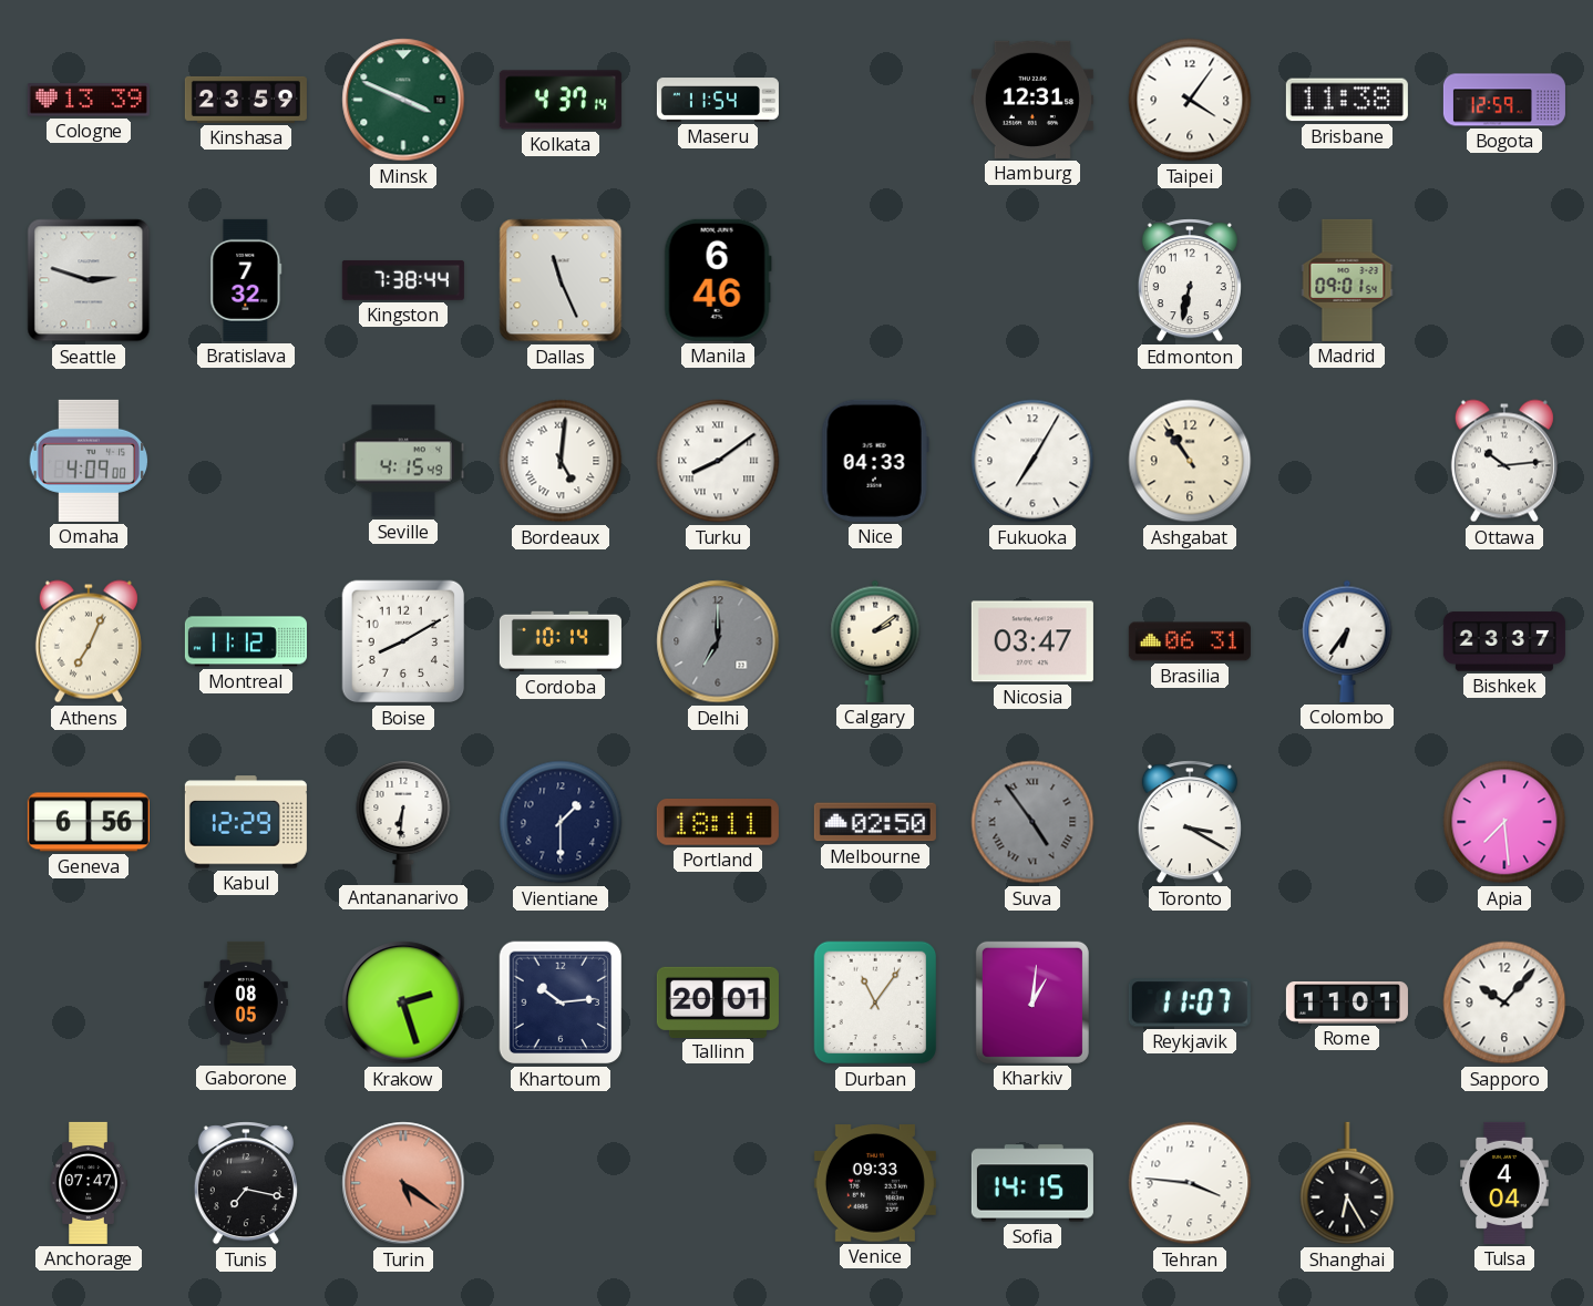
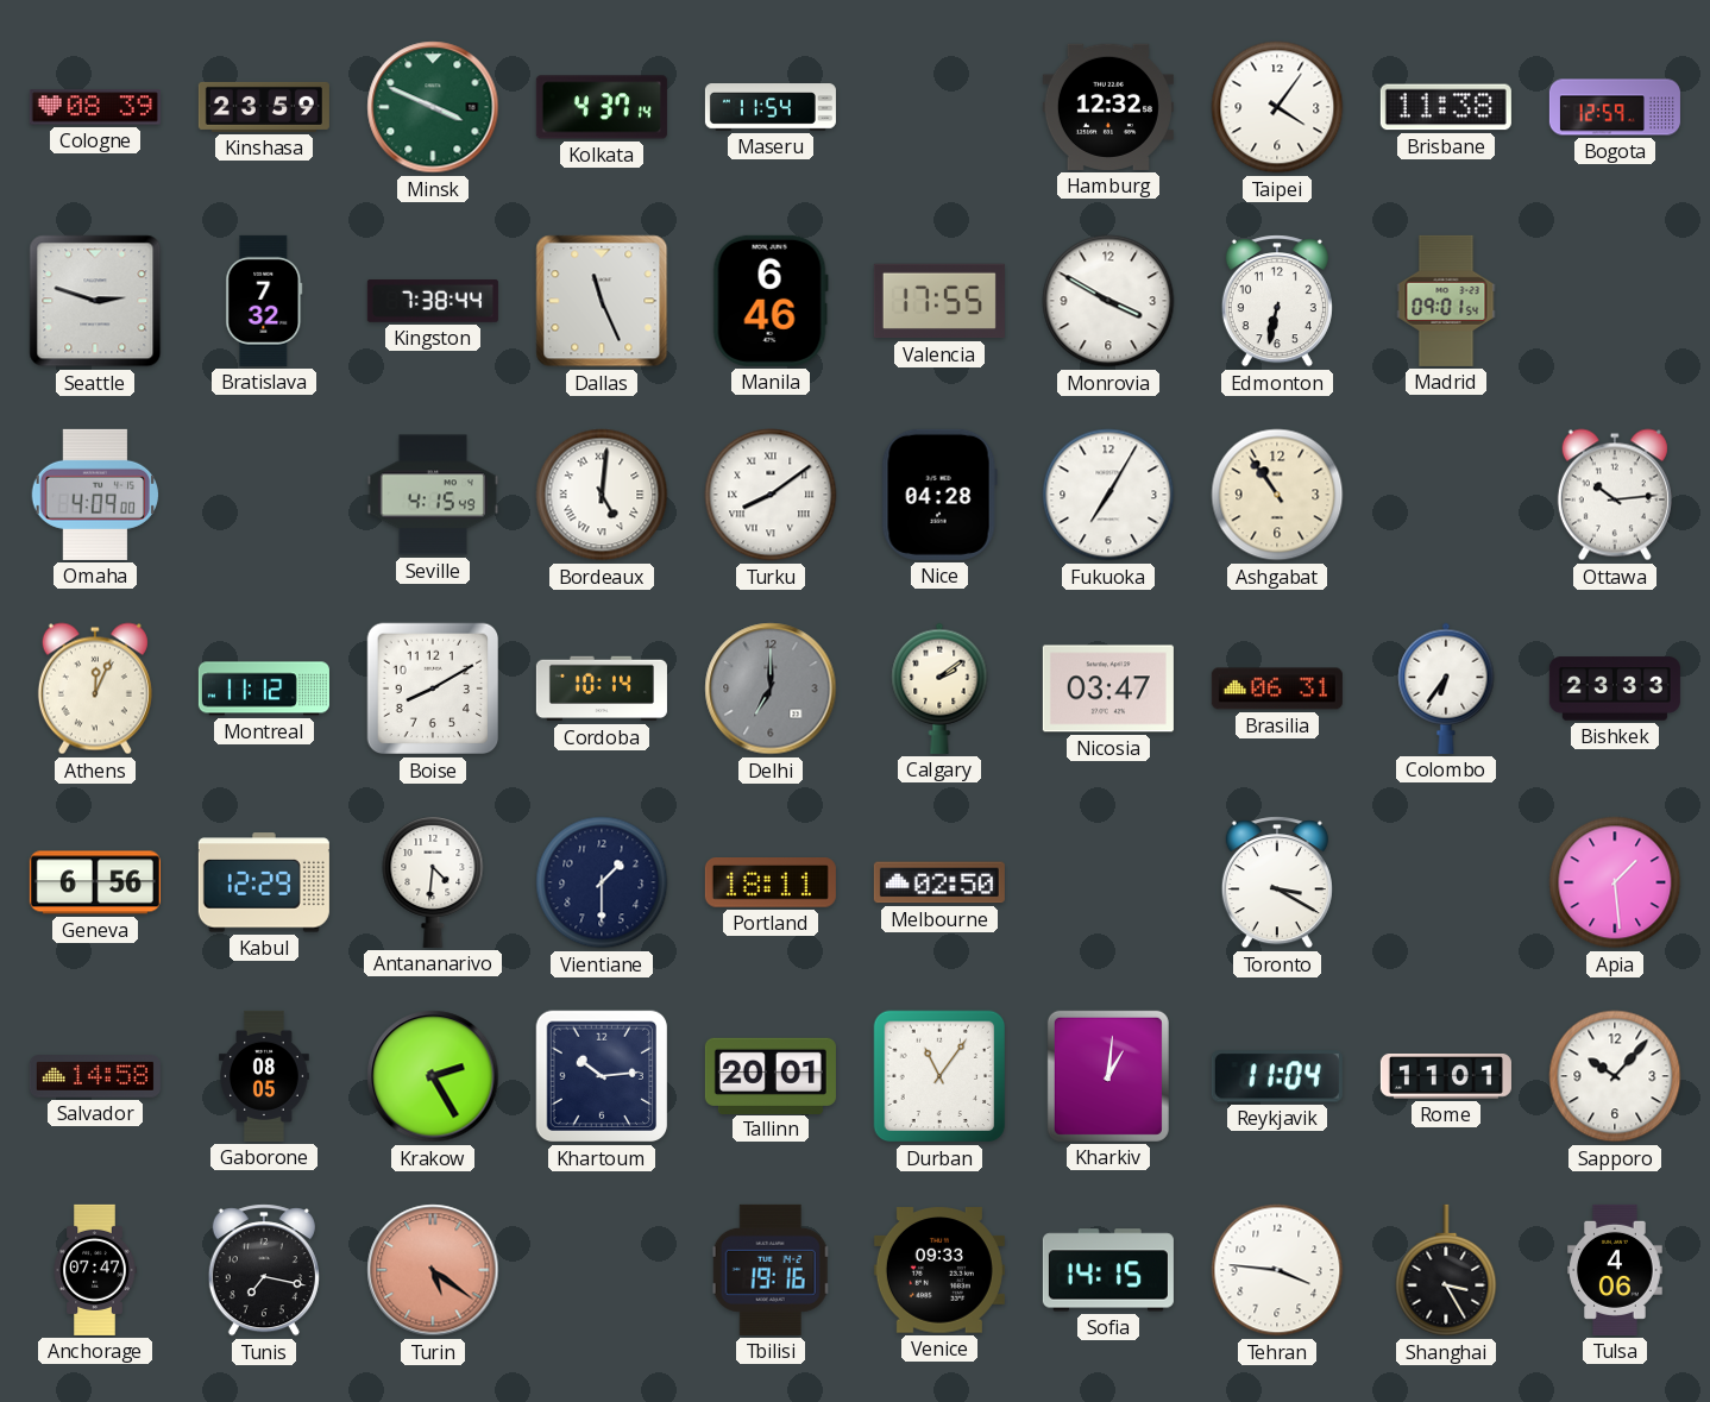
Cologne: 13:39 -> 08:39 (95, 107)
Hamburg: 12:31 -> 12:32 (1108, 107)
Valencia: none -> 17:55 (939, 301)
Monrovia: none -> 3:50 (1108, 301)
Nice: 04:33 -> 04:28 (939, 495)
Athens: 7:04 -> 12:04 (95, 689)
Bishkek: 23:37 -> 23:33 (1615, 689)
Antananarivo: 6:31 -> 4:31 (433, 882)
Suva: 4:54 -> none (1032, 822)
Apia: 7:29 -> 1:29 (1615, 882)
Salvador: none -> 14:58 (95, 1077)
Krakow: 2:27 -> 2:25 (433, 1076)
Reykjavik: 11:07 -> 11:04 (1277, 1076)
Tbilisi: none -> 19:16 (771, 1270)
Shanghai: 6:25 -> 3:25 (1446, 1270)
Tulsa: 4:04 -> 4:06 (1615, 1270)
